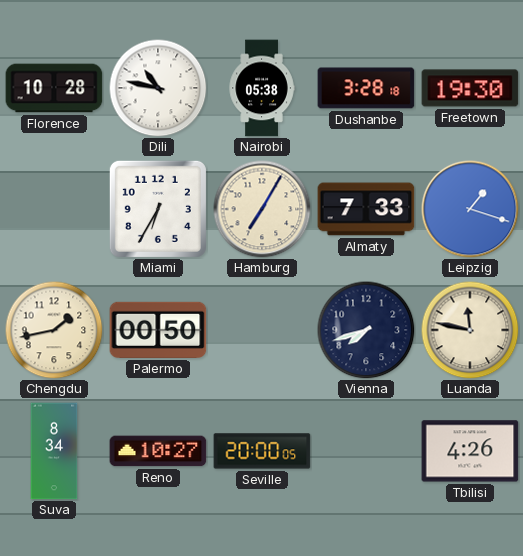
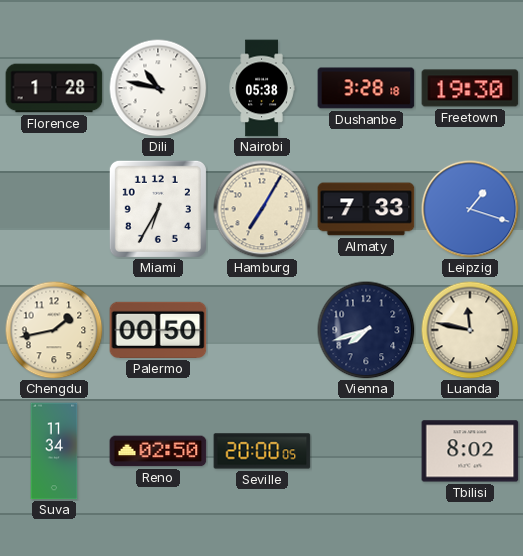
Florence: 10:28 -> 1:28 (54, 88)
Suva: 8:34 -> 11:34 (54, 451)
Reno: 10:27 -> 02:50 (158, 451)
Tbilisi: 4:26 -> 8:02 (470, 451)
